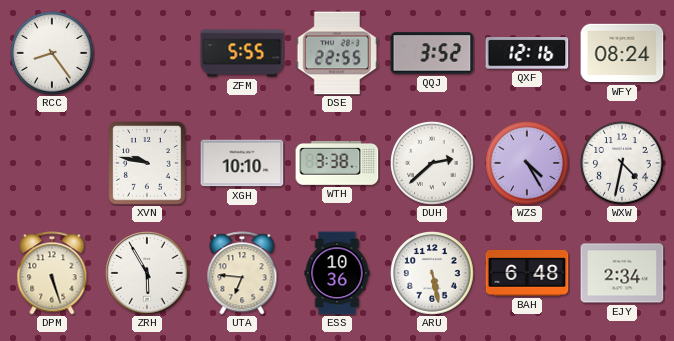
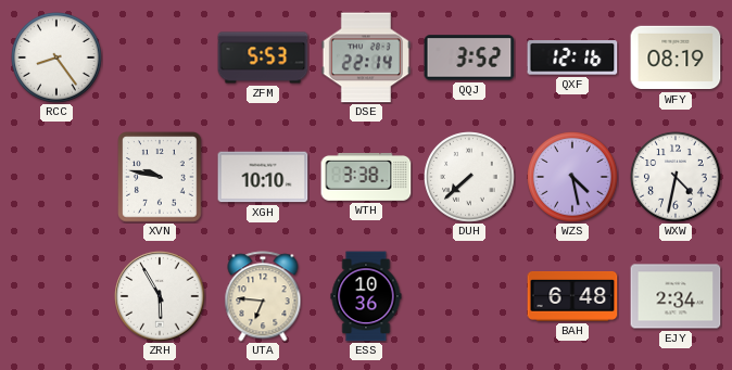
ZFM: 5:55 -> 5:53 (263, 58)
DSE: 22:55 -> 22:14 (365, 58)
WFY: 08:24 -> 08:19 (676, 58)
DUH: 2:38 -> 7:38 (469, 177)
WZS: 4:25 -> 4:28 (572, 177)
DPM: 5:27 -> none (52, 273)
ARU: 5:28 -> none (432, 273)
